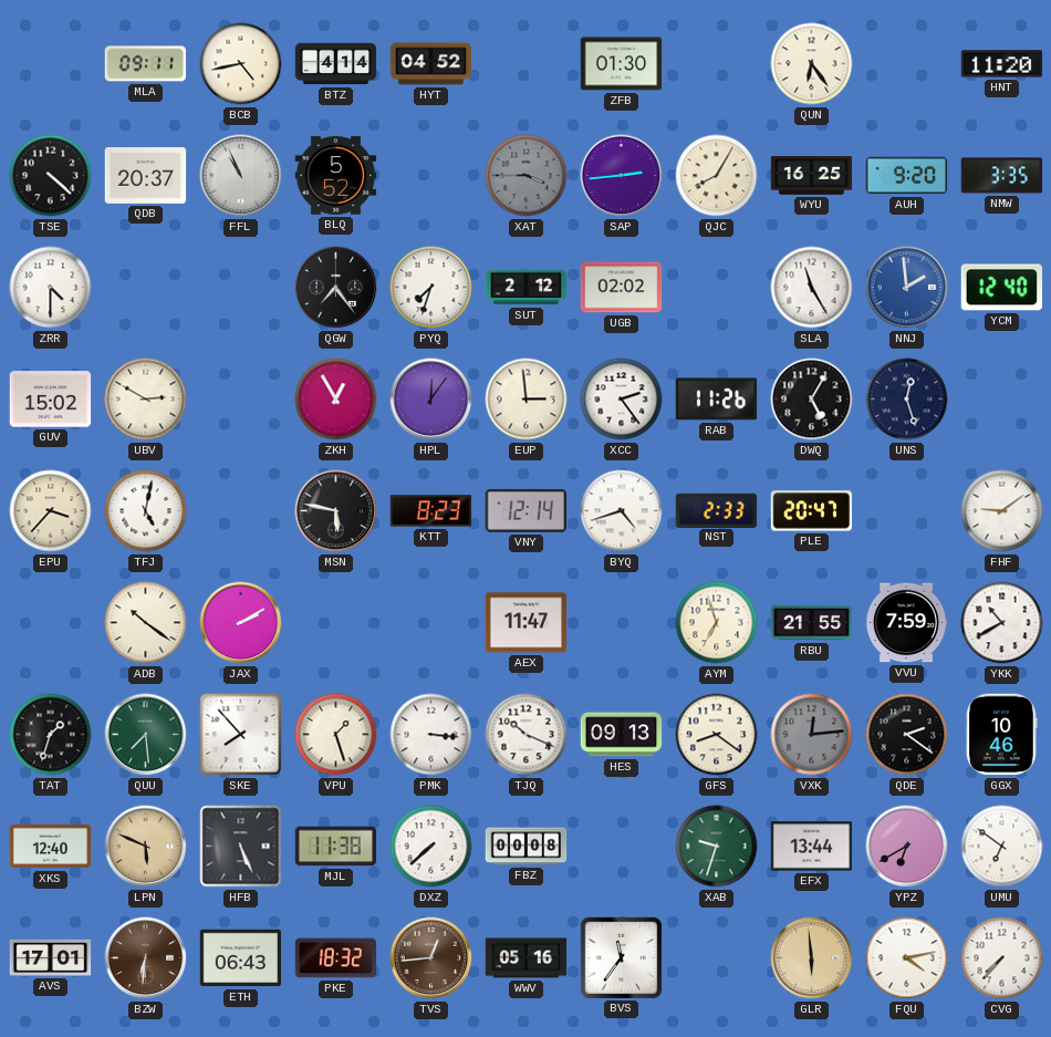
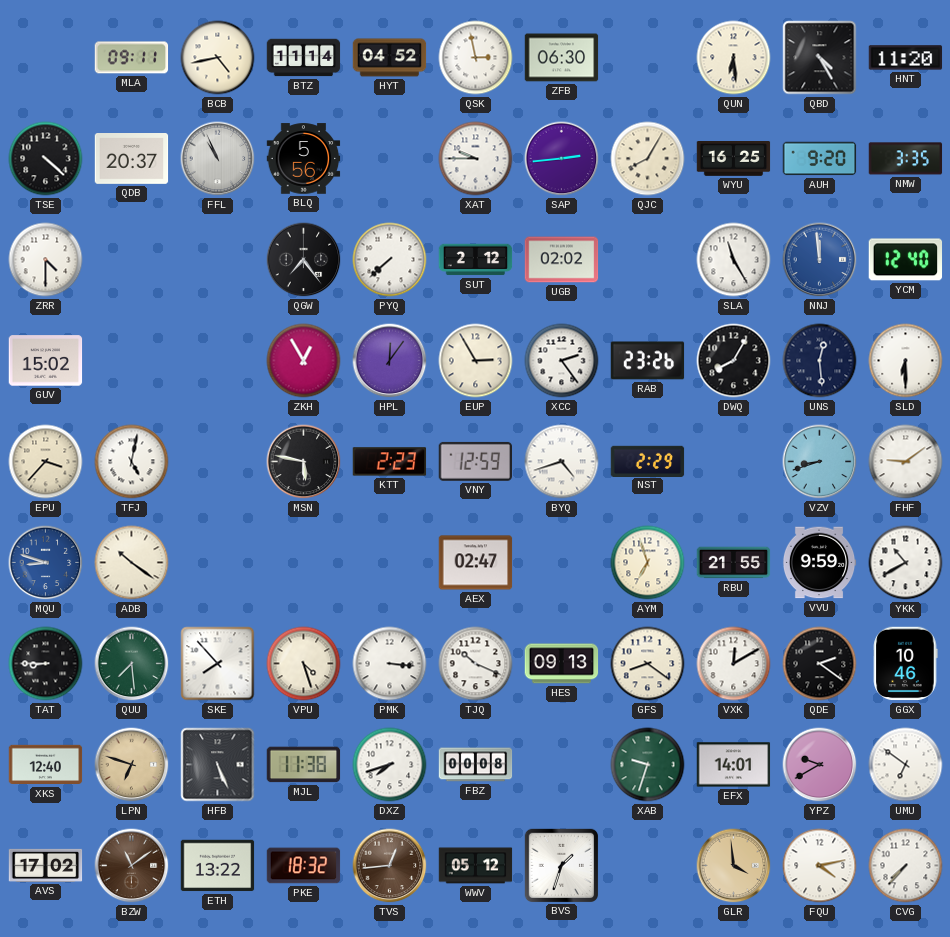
BTZ: 4:14 -> 11:14 (304, 58)
QSK: none -> 2:58 (476, 58)
ZFB: 01:30 -> 06:30 (562, 58)
QUN: 6:24 -> 6:29 (734, 58)
QBD: none -> 4:25 (820, 58)
BLQ: 5:52 -> 5:56 (304, 159)
XAT: 3:45 -> 9:45 (476, 159)
XAT dial: grey -> white (476, 159)
PYQ: 7:33 -> 7:38 (390, 260)
NNJ: 1:59 -> 11:59 (820, 260)
UBV: 2:50 -> none (146, 400)
EUP: 2:59 -> 2:55 (476, 361)
RAB: 11:26 -> 23:26 (648, 361)
DWQ: 5:05 -> 8:05 (734, 361)
UNS: 12:27 -> 12:29 (820, 361)
SLD: none -> 6:30 (906, 361)
KTT: 8:23 -> 2:23 (390, 462)
VNY: 12:14 -> 12:59 (475, 461)
NST: 2:33 -> 2:29 (648, 461)
PLE: 20:47 -> none (812, 511)
VZV: none -> 8:42 (820, 462)
MQU: none -> 8:48 (46, 563)
JAX: 2:10 -> none (241, 623)
AEX: 11:47 -> 02:47 (476, 563)
VVU: 7:59 -> 9:59 (819, 563)
TAT: 1:33 -> 8:45 (46, 664)
VPU: 1:27 -> 4:27 (304, 664)
VXK: 12:14 -> 12:10 (734, 664)
VXK dial: grey -> white (734, 664)
LPN: 5:49 -> 6:48 (132, 765)
DXZ: 7:38 -> 7:42 (390, 765)
EFX: 13:44 -> 14:01 (734, 765)
YPZ: 6:40 -> 9:40 (820, 765)
AVS: 17:01 -> 17:02 (46, 865)
BZW: 6:31 -> 11:09 (132, 866)
ETH: 06:43 -> 13:22 (218, 866)
WWV: 05:16 -> 05:12 (476, 866)
BVS: 11:36 -> 1:33 (561, 865)
GLR: 5:59 -> 3:59 (734, 866)
